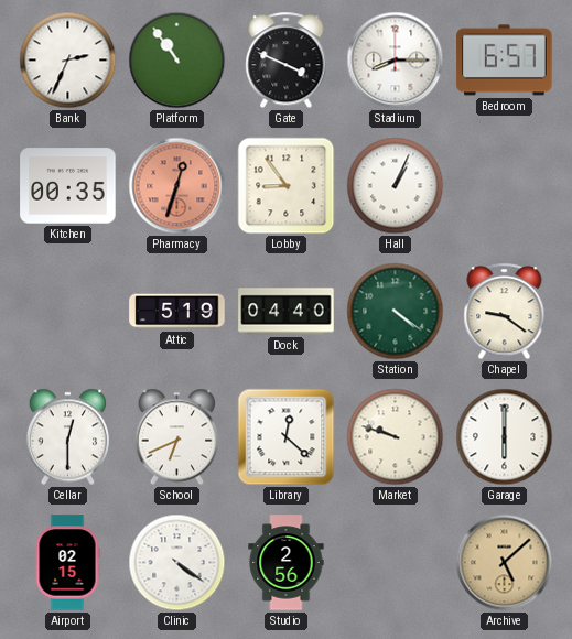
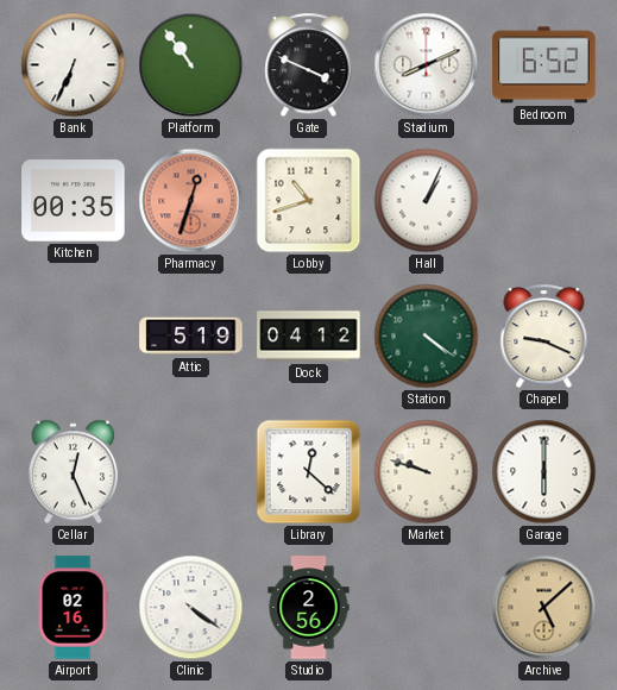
Bank: 2:34 -> 6:34 (74, 65)
Stadium: 8:15 -> 8:11 (427, 65)
Bedroom: 6:57 -> 6:52 (544, 65)
Lobby: 8:54 -> 10:42 (309, 201)
Dock: 04:40 -> 04:12 (309, 337)
Chapel: 9:21 -> 9:19 (544, 337)
Cellar: 12:30 -> 12:26 (74, 472)
School: 6:41 -> none (177, 437)
Airport: 02:15 -> 02:16 (73, 608)
